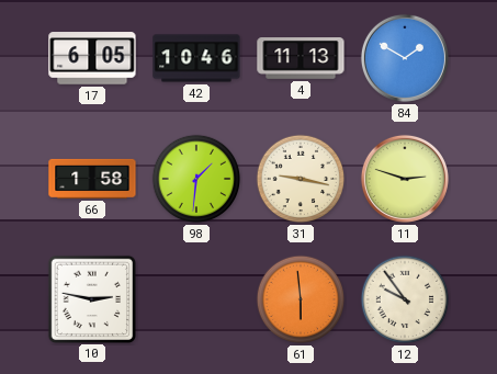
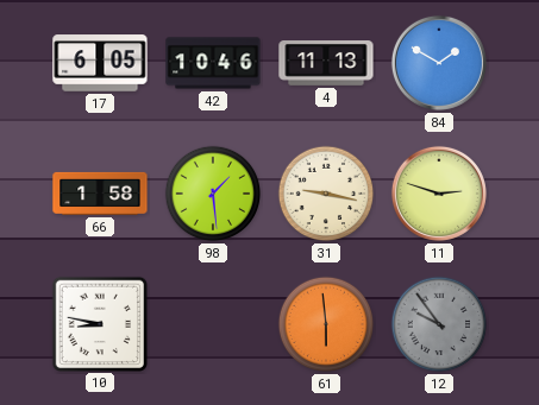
98: 1:31 -> 1:29 (213, 194)
10: 2:47 -> 8:47 (99, 323)
12 dial: cream -> grey (439, 324)
